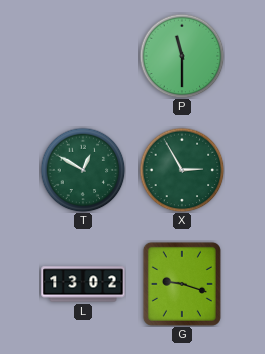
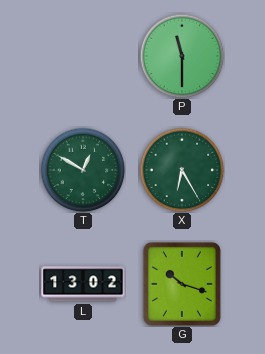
X: 2:55 -> 6:25 (182, 170)
G: 9:18 -> 10:18 (182, 284)
